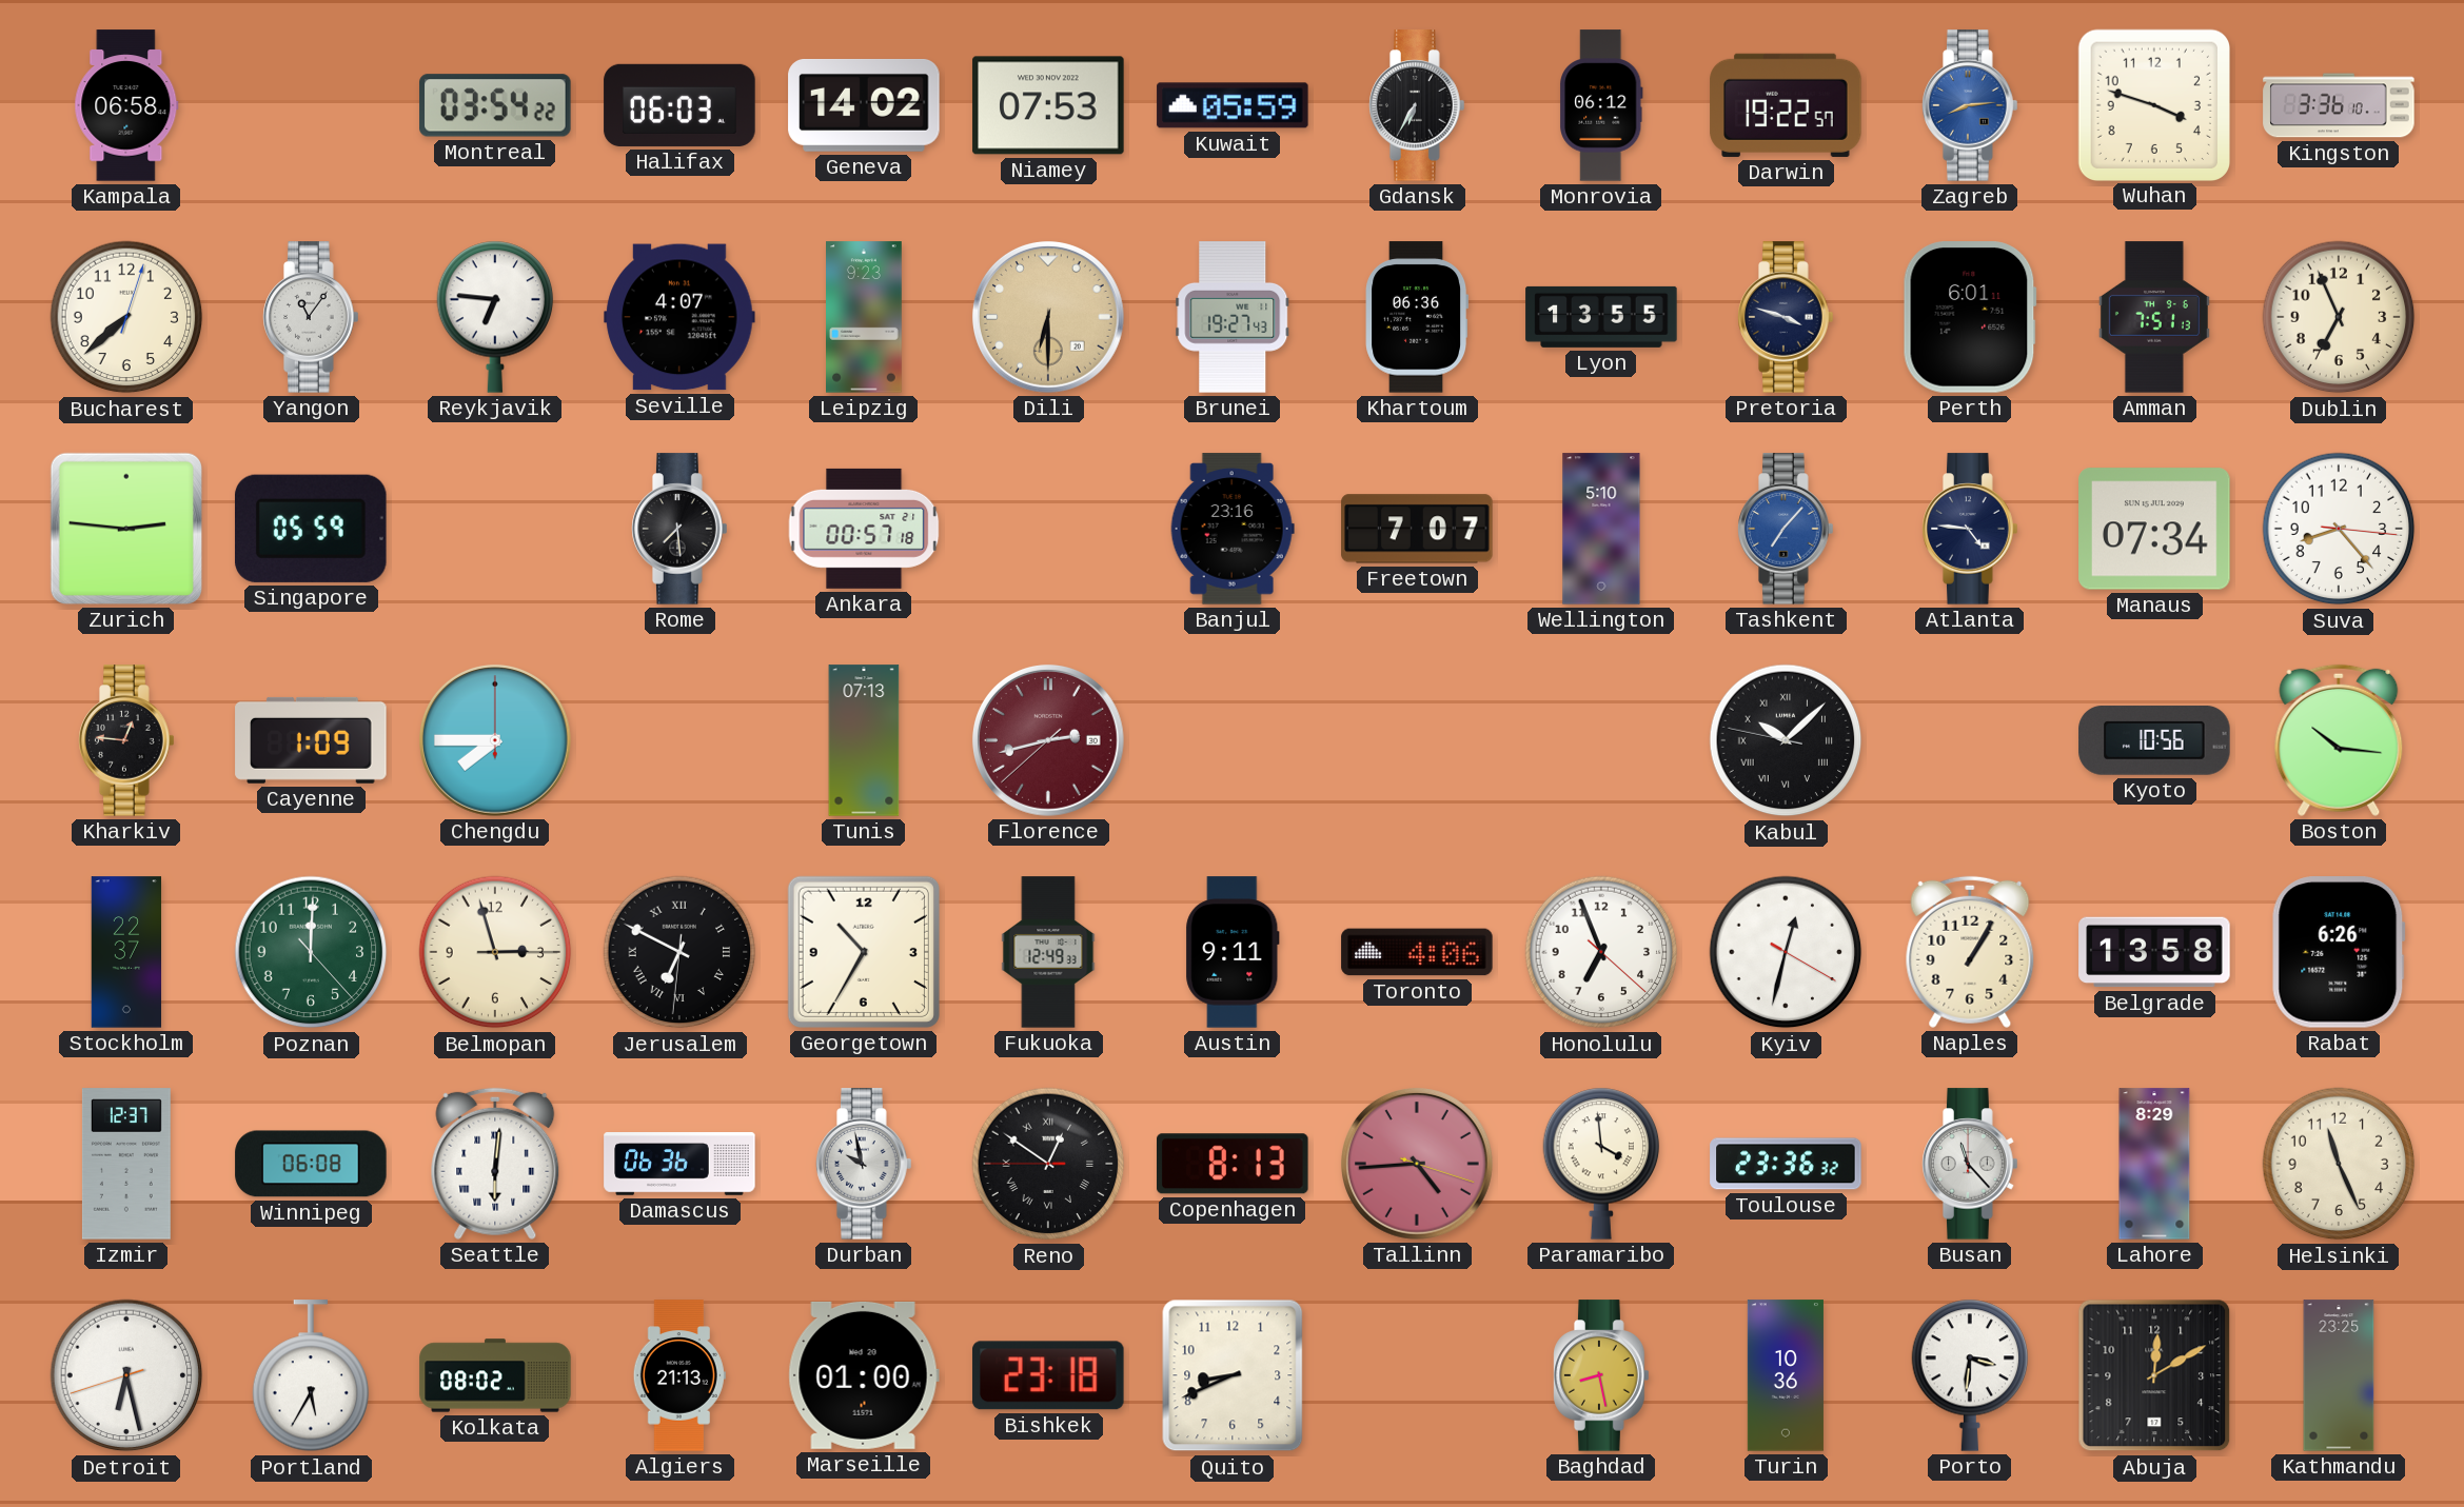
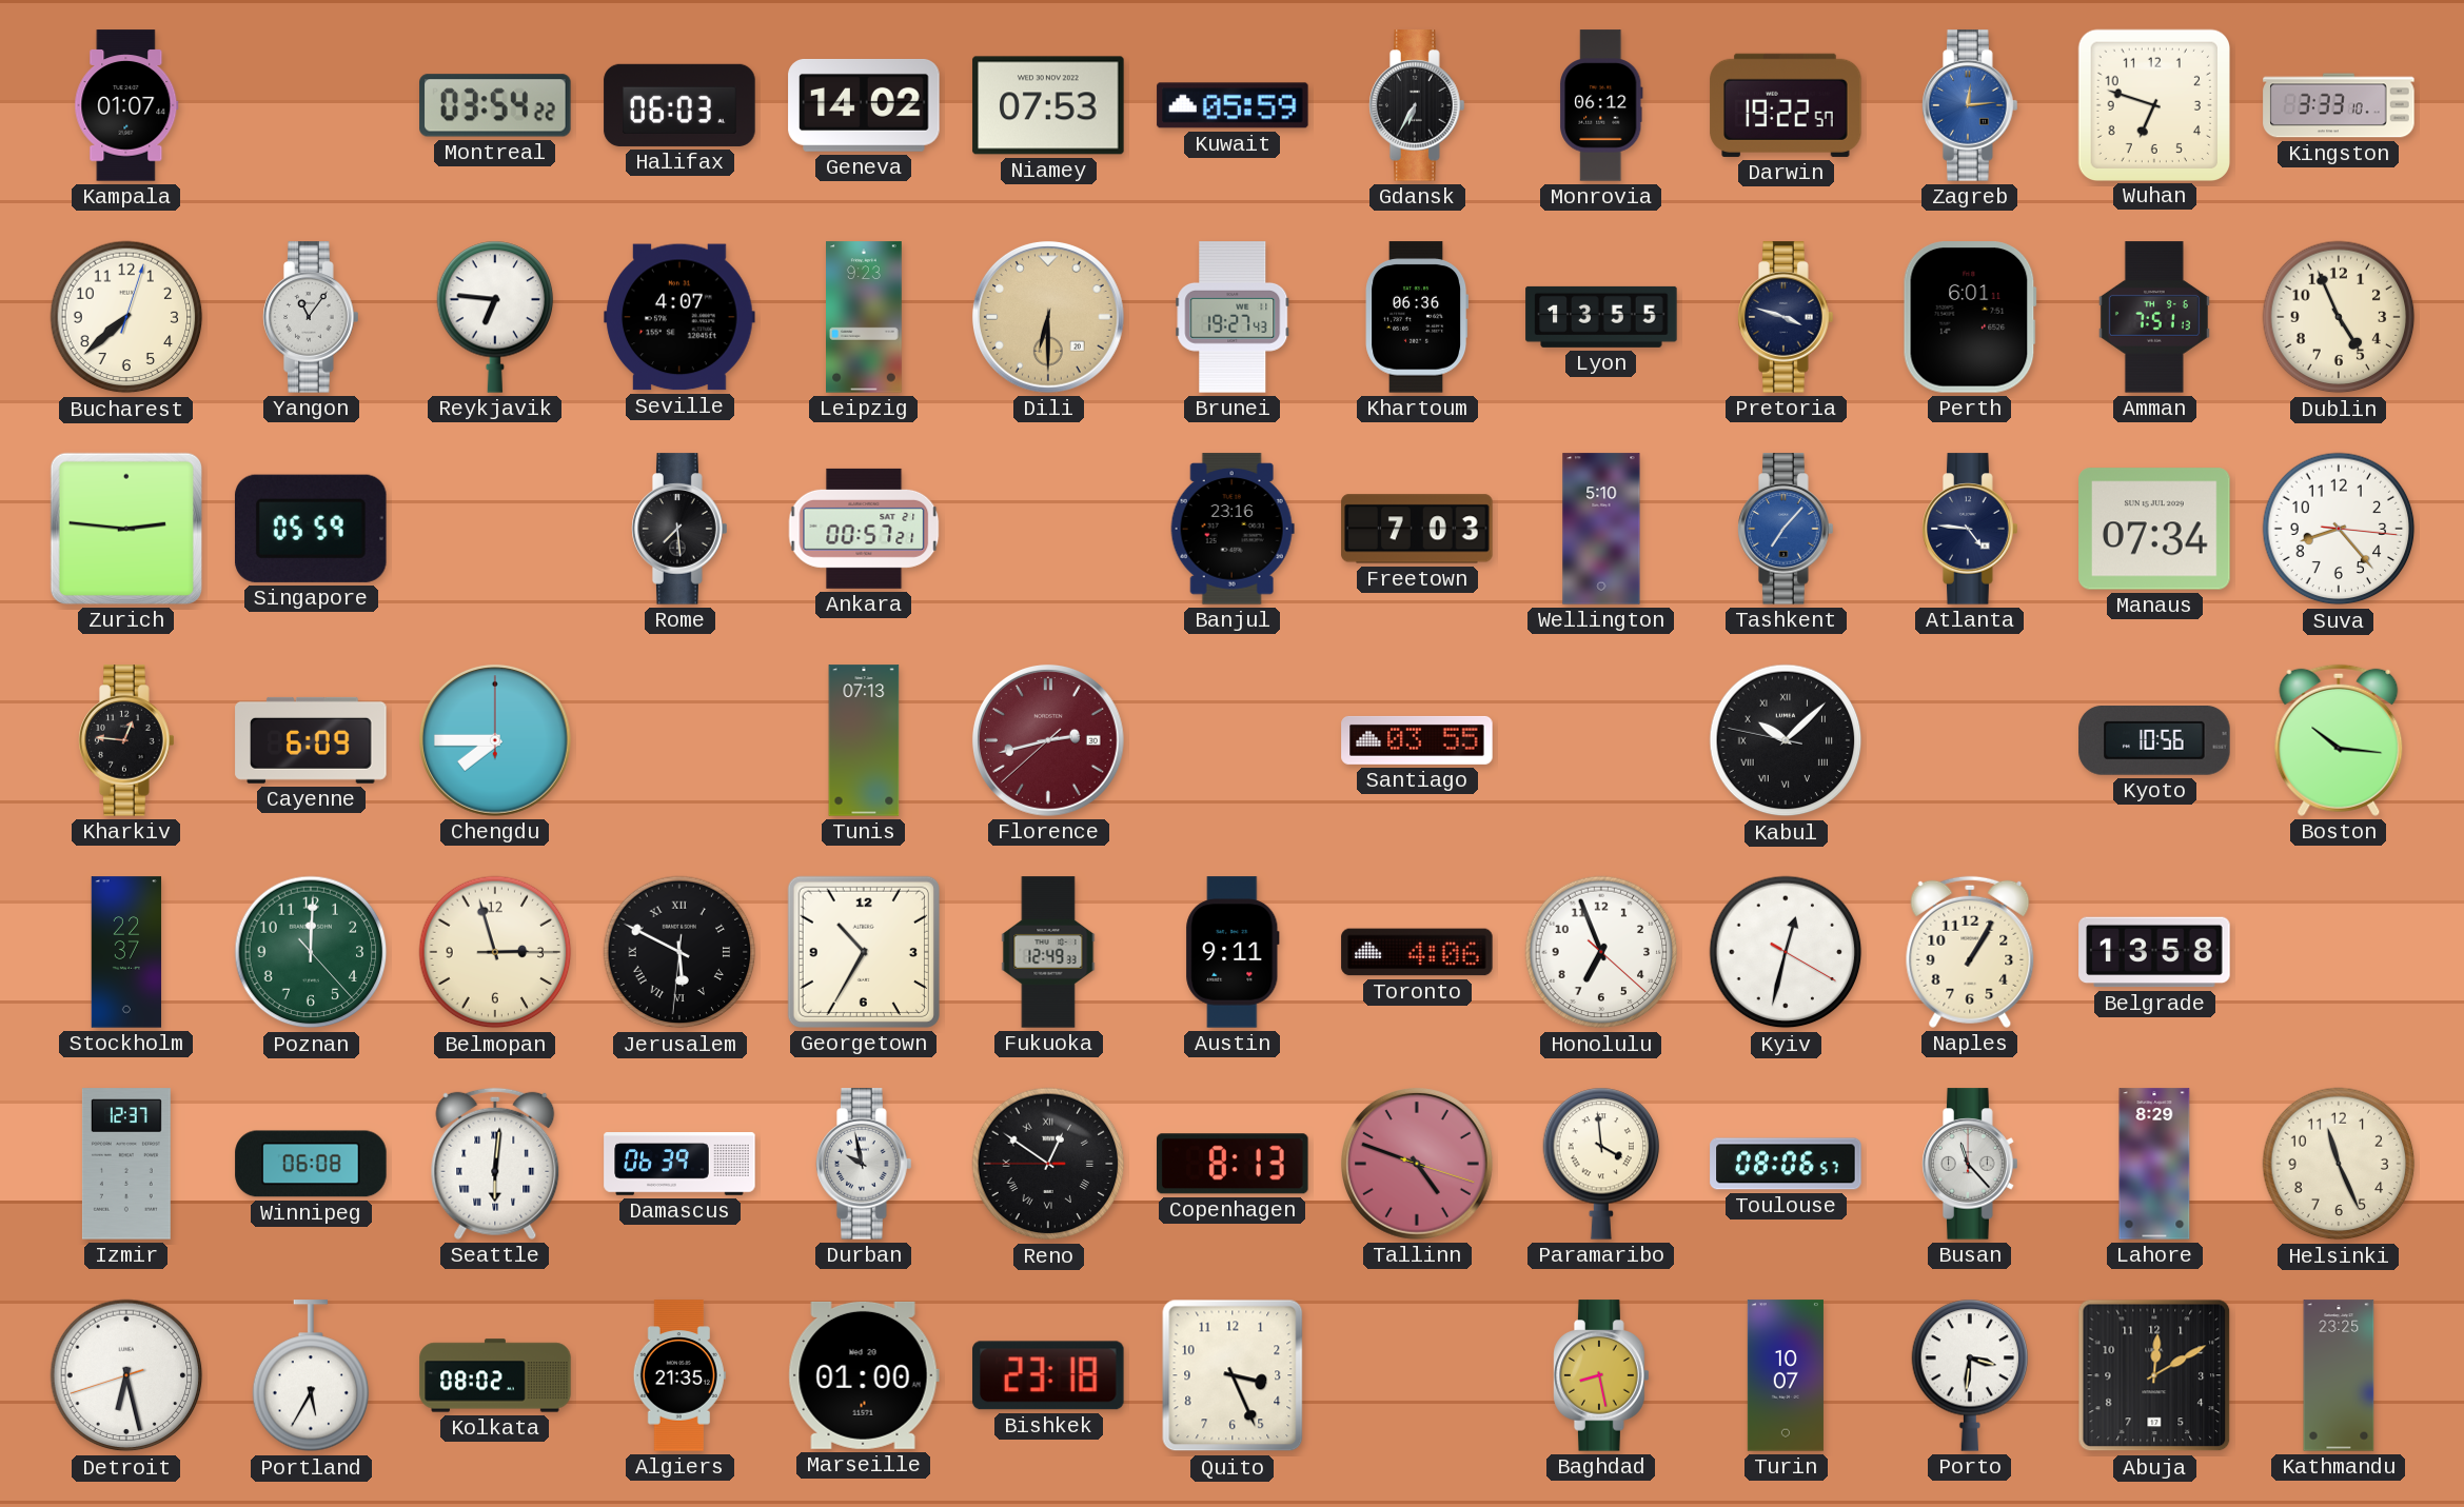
Kampala: 06:58 -> 01:07 (126, 105)
Zagreb: 8:14 -> 12:14 (1970, 105)
Wuhan: 3:48 -> 6:48 (2153, 104)
Kingston: 3:36 -> 3:33 (2339, 105)
Dublin: 6:56 -> 4:56 (2339, 317)
Ankara: 00:57:18 -> 00:57:21 (864, 529)
Freetown: 7:07 -> 7:03 (1417, 529)
Cayenne: 1:09 -> 6:09 (311, 740)
Santiago: none -> 03:55 (1417, 740)
Jerusalem: 6:49 -> 5:49 (679, 952)
Rabat: 6:26 -> none (2339, 952)
Damascus: 06:36 -> 06:39 (679, 1164)
Tallinn: 4:44 -> 4:48 (1417, 1164)
Toulouse: 23:36 -> 08:06 (1786, 1164)
Algiers: 21:13 -> 21:35 (679, 1375)
Quito: 8:41 -> 3:26 (1233, 1375)
Turin: 10:36 -> 10:07 (1786, 1375)
